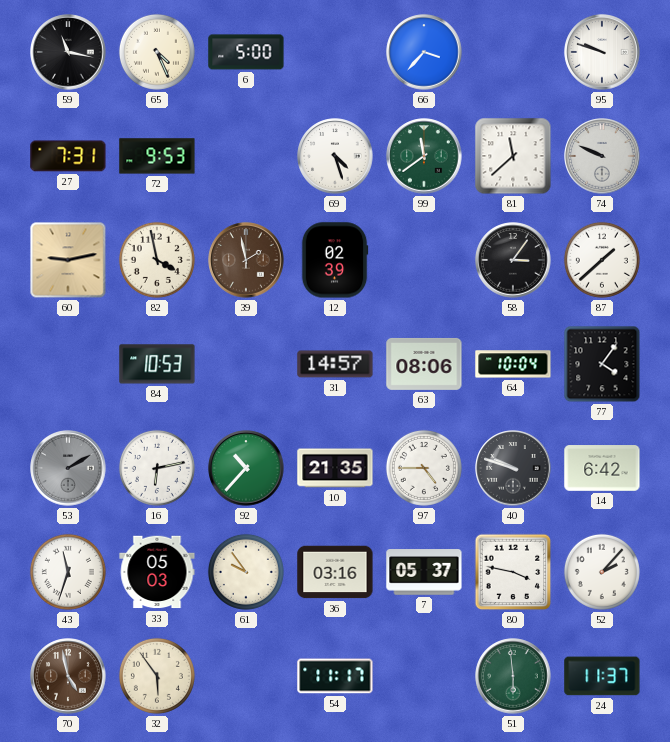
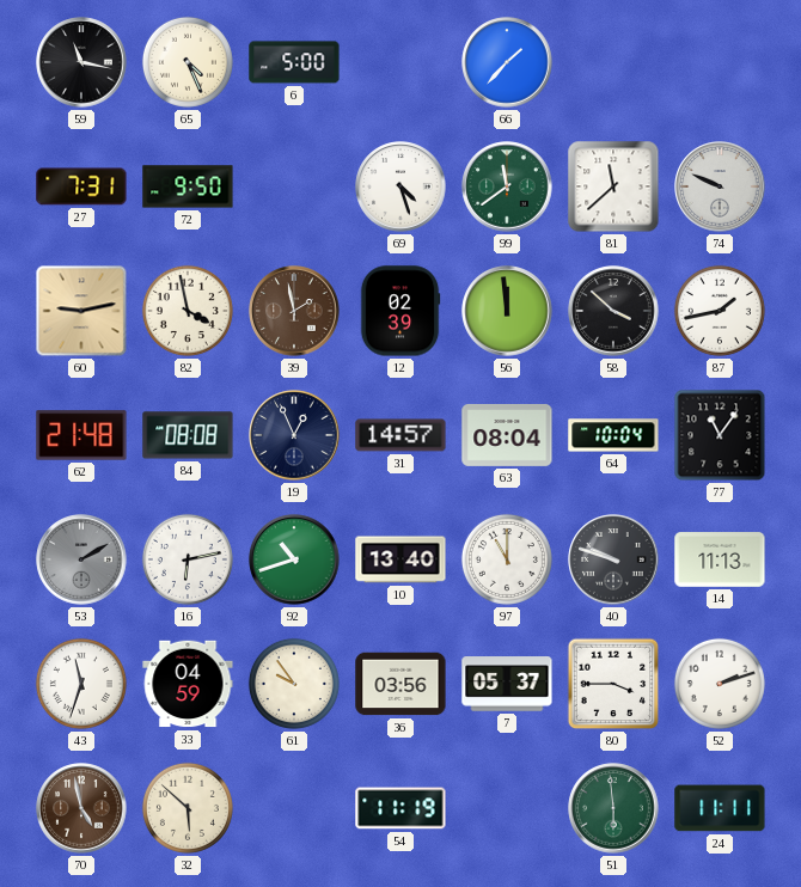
66: 3:37 -> 1:37 (507, 62)
95: 9:48 -> none (602, 52)
72: 9:53 -> 9:50 (188, 186)
56: none -> 11:59 (507, 311)
58: 3:06 -> 3:52 (613, 311)
87: 1:38 -> 1:43 (720, 311)
62: none -> 21:48 (81, 435)
84: 10:53 -> 08:08 (188, 435)
19: none -> 12:56 (294, 435)
63: 08:06 -> 08:04 (507, 435)
77: 4:06 -> 11:06 (720, 435)
92: 10:37 -> 10:42 (294, 559)
10: 21:35 -> 13:40 (400, 559)
97: 4:45 -> 11:00 (507, 559)
14: 6:42 -> 11:13 (720, 559)
33: 05:03 -> 04:59 (188, 684)
36: 03:16 -> 03:56 (400, 684)
80: 3:47 -> 3:45 (613, 684)
52: 2:07 -> 2:12 (720, 684)
32: 5:54 -> 5:52 (188, 808)
54: 11:17 -> 11:19 (400, 808)
24: 11:37 -> 11:11 (720, 808)
